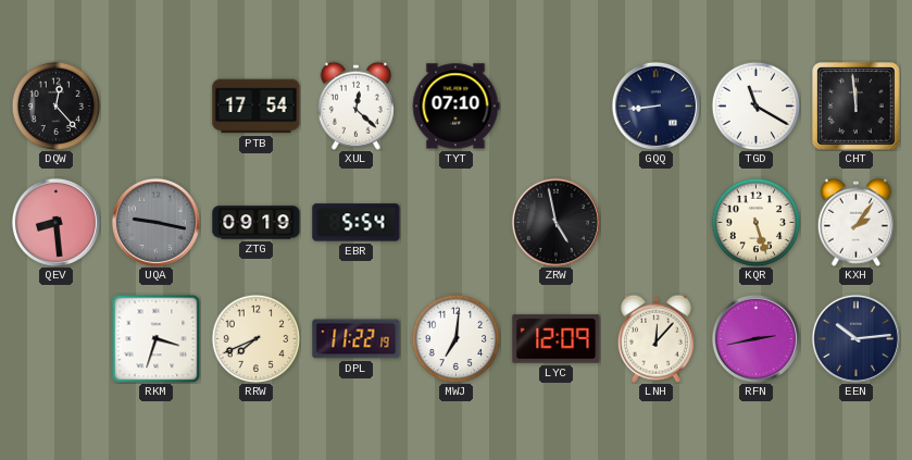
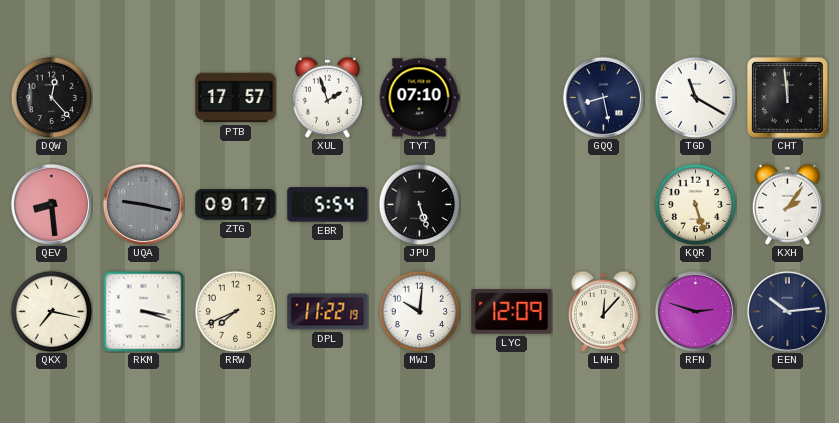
PTB: 17:54 -> 17:57 (236, 98)
XUL: 12:22 -> 1:57 (327, 97)
GQQ: 8:44 -> 8:28 (603, 97)
ZTG: 09:19 -> 09:17 (236, 205)
JPU: none -> 5:27 (419, 204)
ZRW: 4:58 -> none (555, 222)
QKX: none -> 7:17 (51, 311)
RKM: 3:33 -> 3:18 (143, 311)
MWJ: 7:01 -> 10:01 (419, 311)
RFN: 2:43 -> 2:48 (695, 311)
